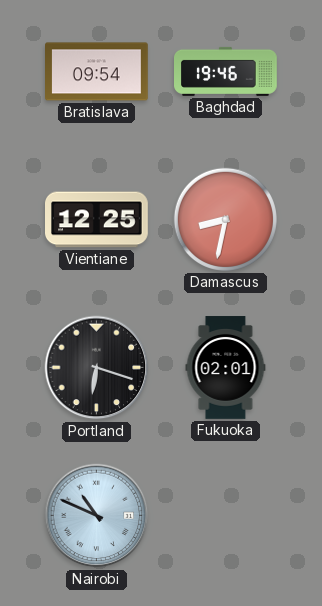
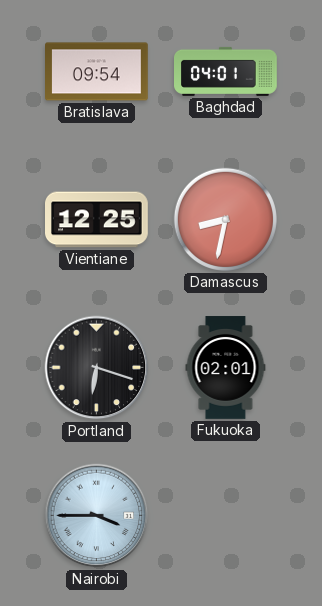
Baghdad: 19:46 -> 04:01 (226, 71)
Nairobi: 10:49 -> 3:45 (97, 516)
